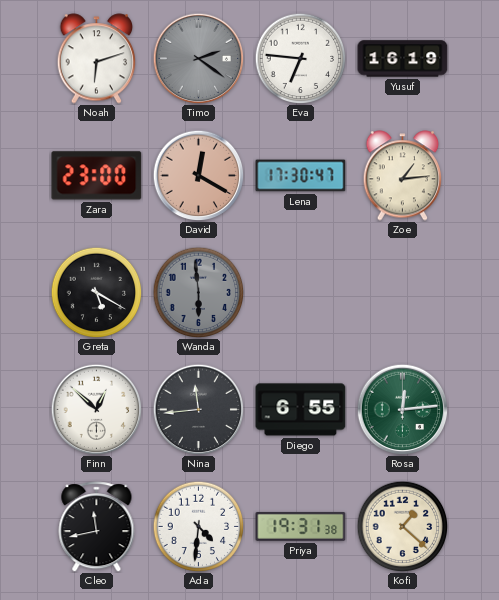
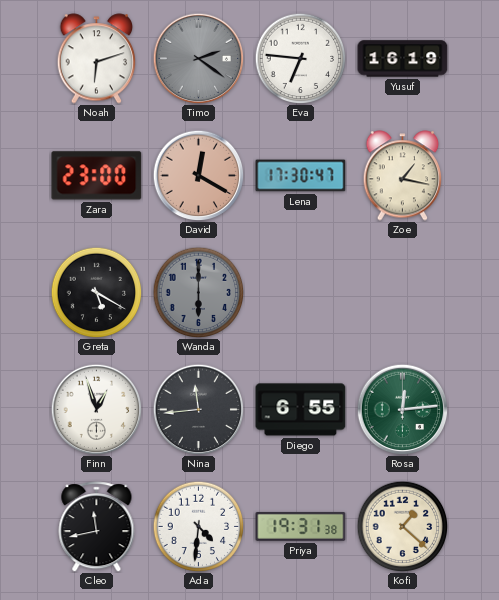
Zoe: 1:14 -> 1:17 (403, 176)
Wanda: 5:59 -> 6:00 (198, 292)
Finn: 12:52 -> 12:57 (96, 409)
